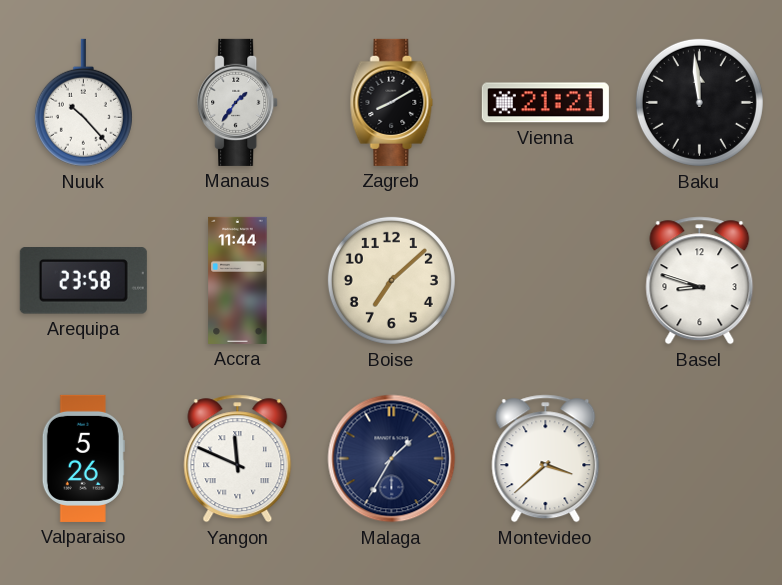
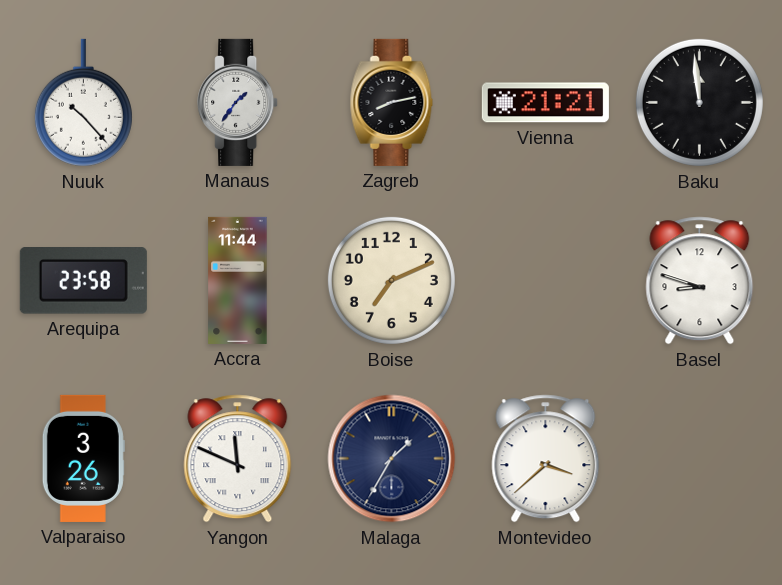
Zagreb: 8:10 -> 8:13 (392, 102)
Boise: 7:08 -> 7:11 (391, 280)
Valparaiso: 5:26 -> 3:26 (83, 458)
